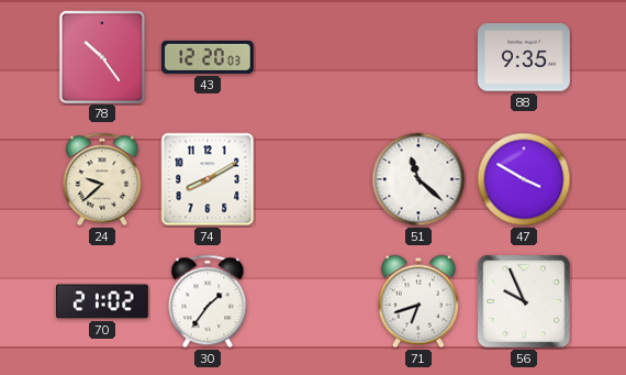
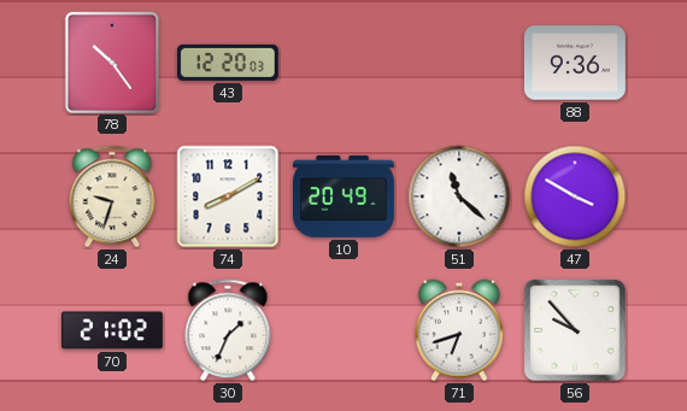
88: 9:35 -> 9:36 (575, 63)
24: 9:38 -> 9:33 (112, 196)
10: none -> 20:49 (345, 196)
30: 1:36 -> 1:34 (228, 330)
56: 9:56 -> 9:53 (575, 330)
